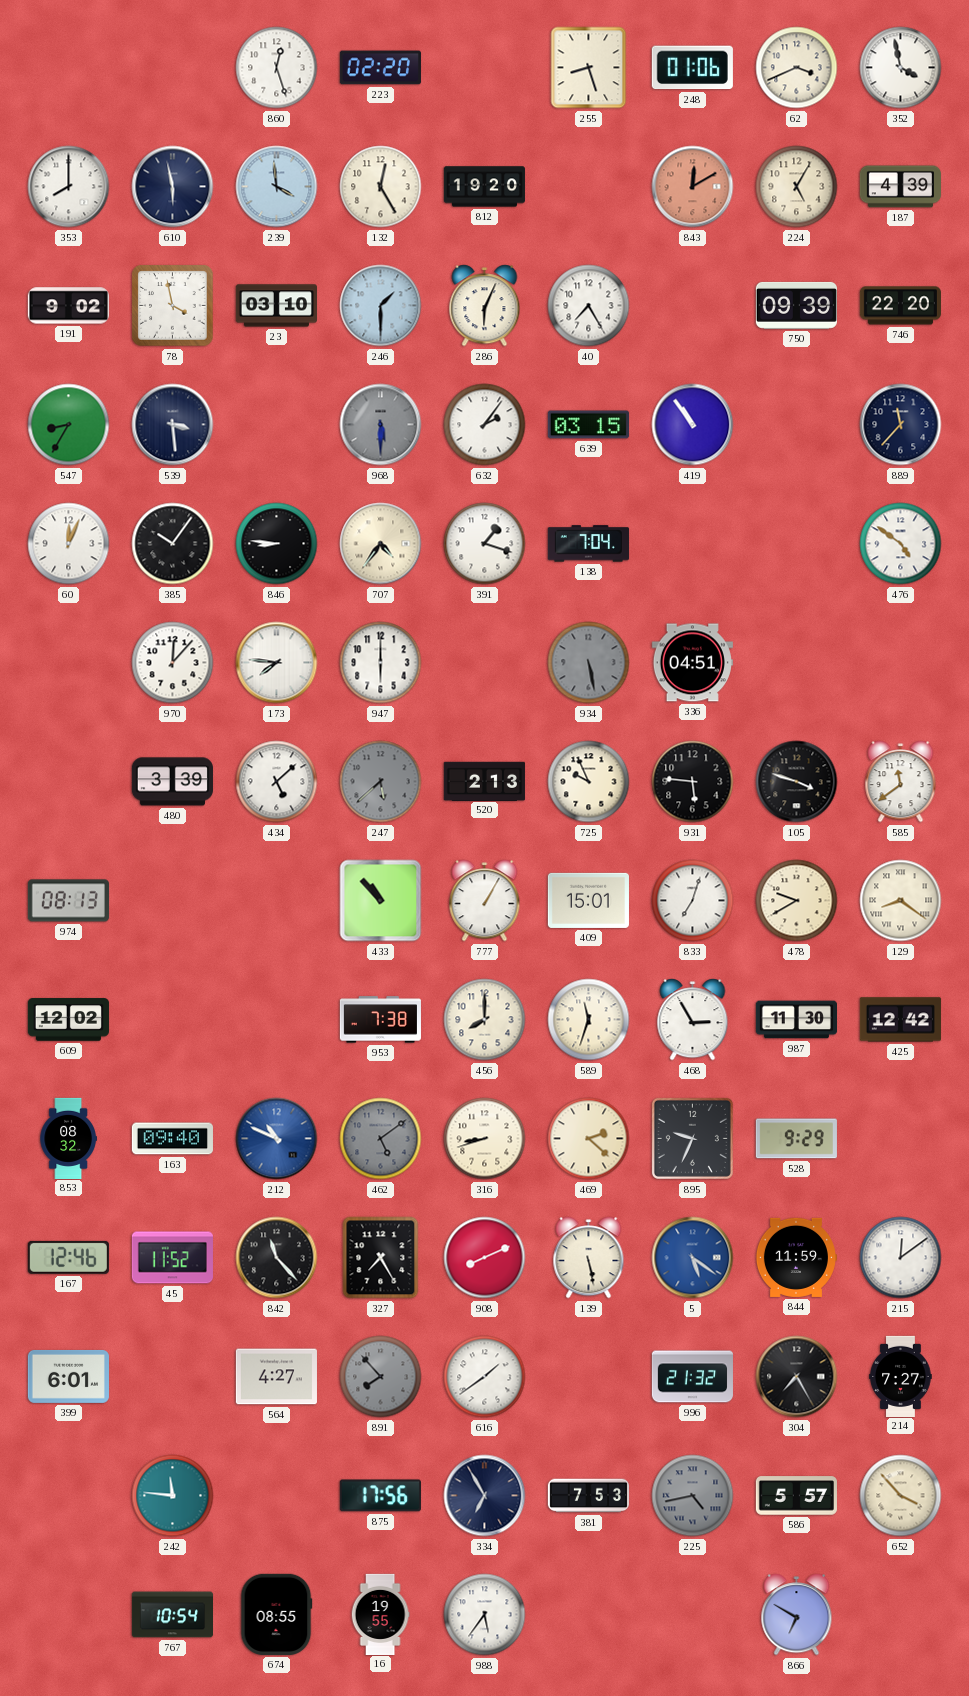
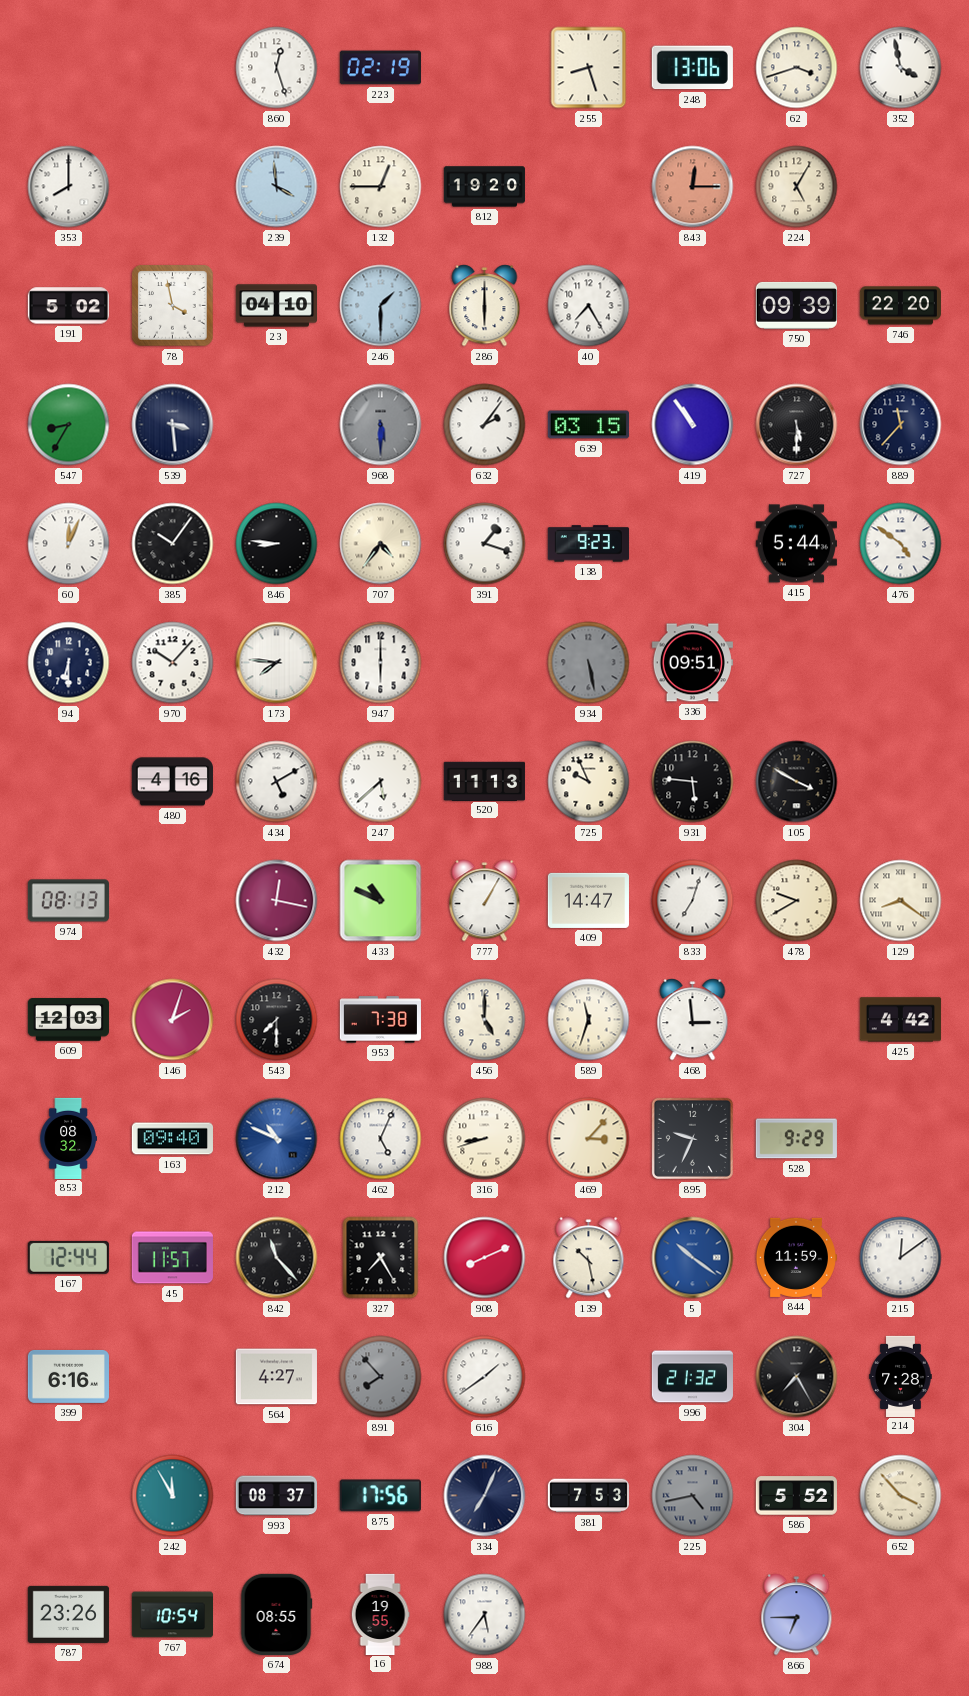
223: 02:20 -> 02:19 (380, 68)
248: 01:06 -> 13:06 (692, 68)
62: 3:41 -> 3:42 (797, 68)
610: 5:58 -> none (173, 187)
132: 12:25 -> 12:45 (381, 187)
843: 12:10 -> 12:15 (693, 187)
187: 4:39 -> none (900, 187)
191: 9:02 -> 5:02 (68, 306)
23: 03:10 -> 04:10 (276, 306)
286: 6:04 -> 6:00 (485, 306)
727: none -> 5:30 (797, 425)
138: 7:04 -> 9:23 (588, 544)
415: none -> 5:44 (796, 544)
94: none -> 6:30 (69, 663)
970: 12:07 -> 10:07 (173, 663)
336: 04:51 -> 09:51 (692, 663)
480: 3:39 -> 4:16 (172, 782)
434: 5:08 -> 5:10 (277, 782)
247 dial: grey -> white (381, 782)
520: 2:13 -> 11:13 (484, 781)
105: 3:48 -> 3:50 (797, 782)
585: 11:39 -> none (901, 782)
432: none -> 12:17 (277, 901)
433: 10:53 -> 10:49 (381, 901)
409: 15:01 -> 14:47 (588, 900)
609: 12:02 -> 12:03 (68, 1020)
146: none -> 2:03 (173, 1020)
543: none -> 7:30 (277, 1020)
456: 8:00 -> 5:00 (485, 1020)
468: 2:55 -> 2:59 (693, 1020)
987: 11:30 -> none (796, 1020)
425: 12:42 -> 4:42 (900, 1020)
462: 5:09 -> 5:04 (381, 1139)
462 dial: grey -> white (381, 1139)
469: 2:22 -> 3:07 (589, 1139)
167: 12:46 -> 12:44 (68, 1257)
45: 11:52 -> 11:57 (172, 1258)
139: 5:28 -> 10:28 (589, 1258)
5: 5:21 -> 10:21 (693, 1258)
399: 6:01 -> 6:16 (68, 1376)
214: 7:27 -> 7:28 (901, 1376)
242: 11:46 -> 11:55 (173, 1496)
993: none -> 08:37 (276, 1496)
334: 6:55 -> 7:04 (485, 1496)
586: 5:57 -> 5:52 (796, 1496)
787: none -> 23:26 (68, 1614)
866: 6:50 -> 6:45 (797, 1615)
